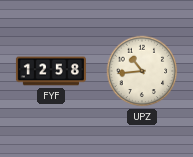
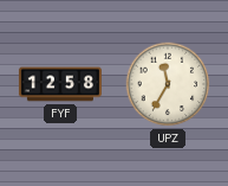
UPZ: 10:44 -> 11:35 (168, 84)
